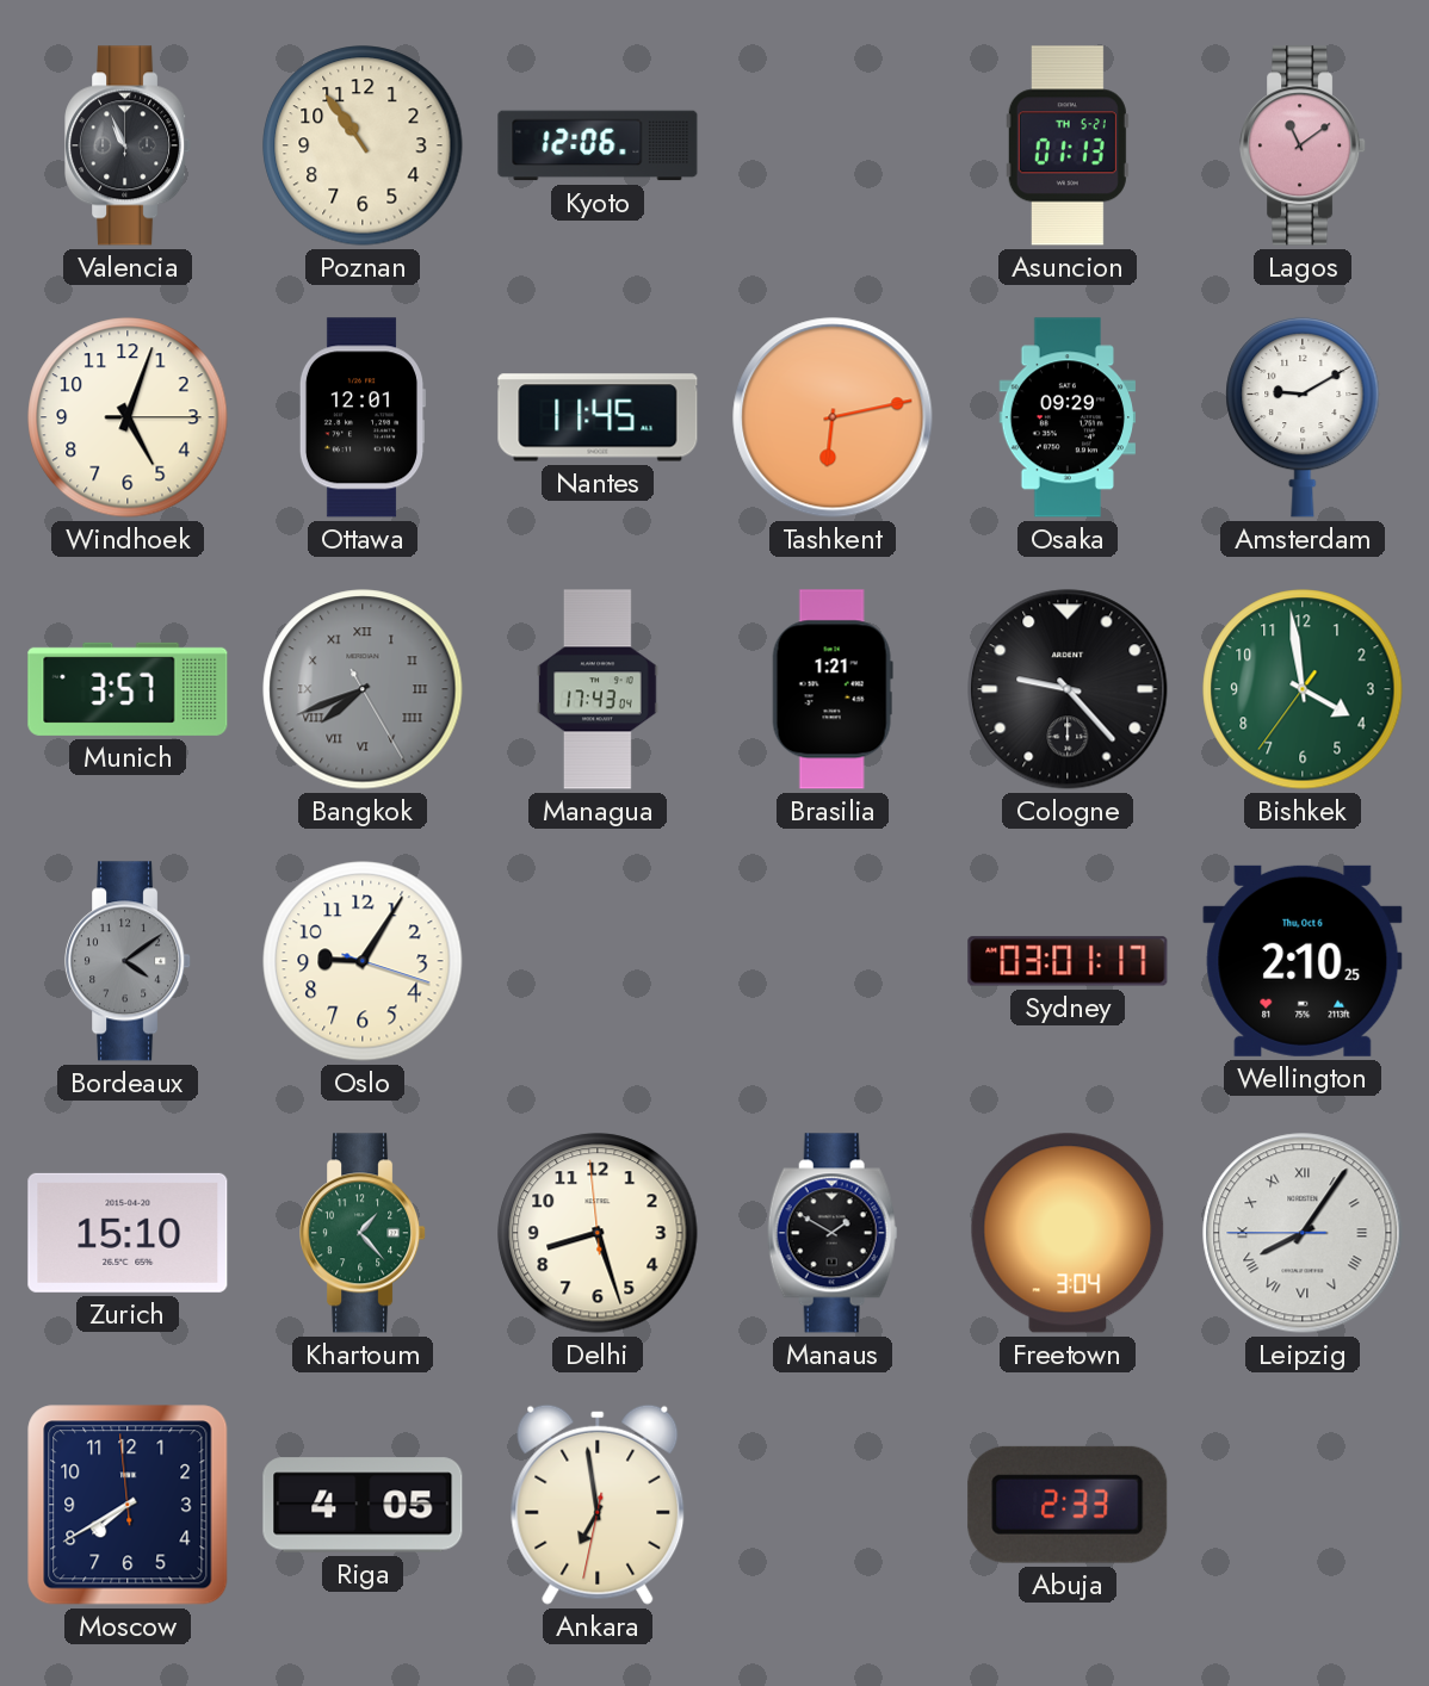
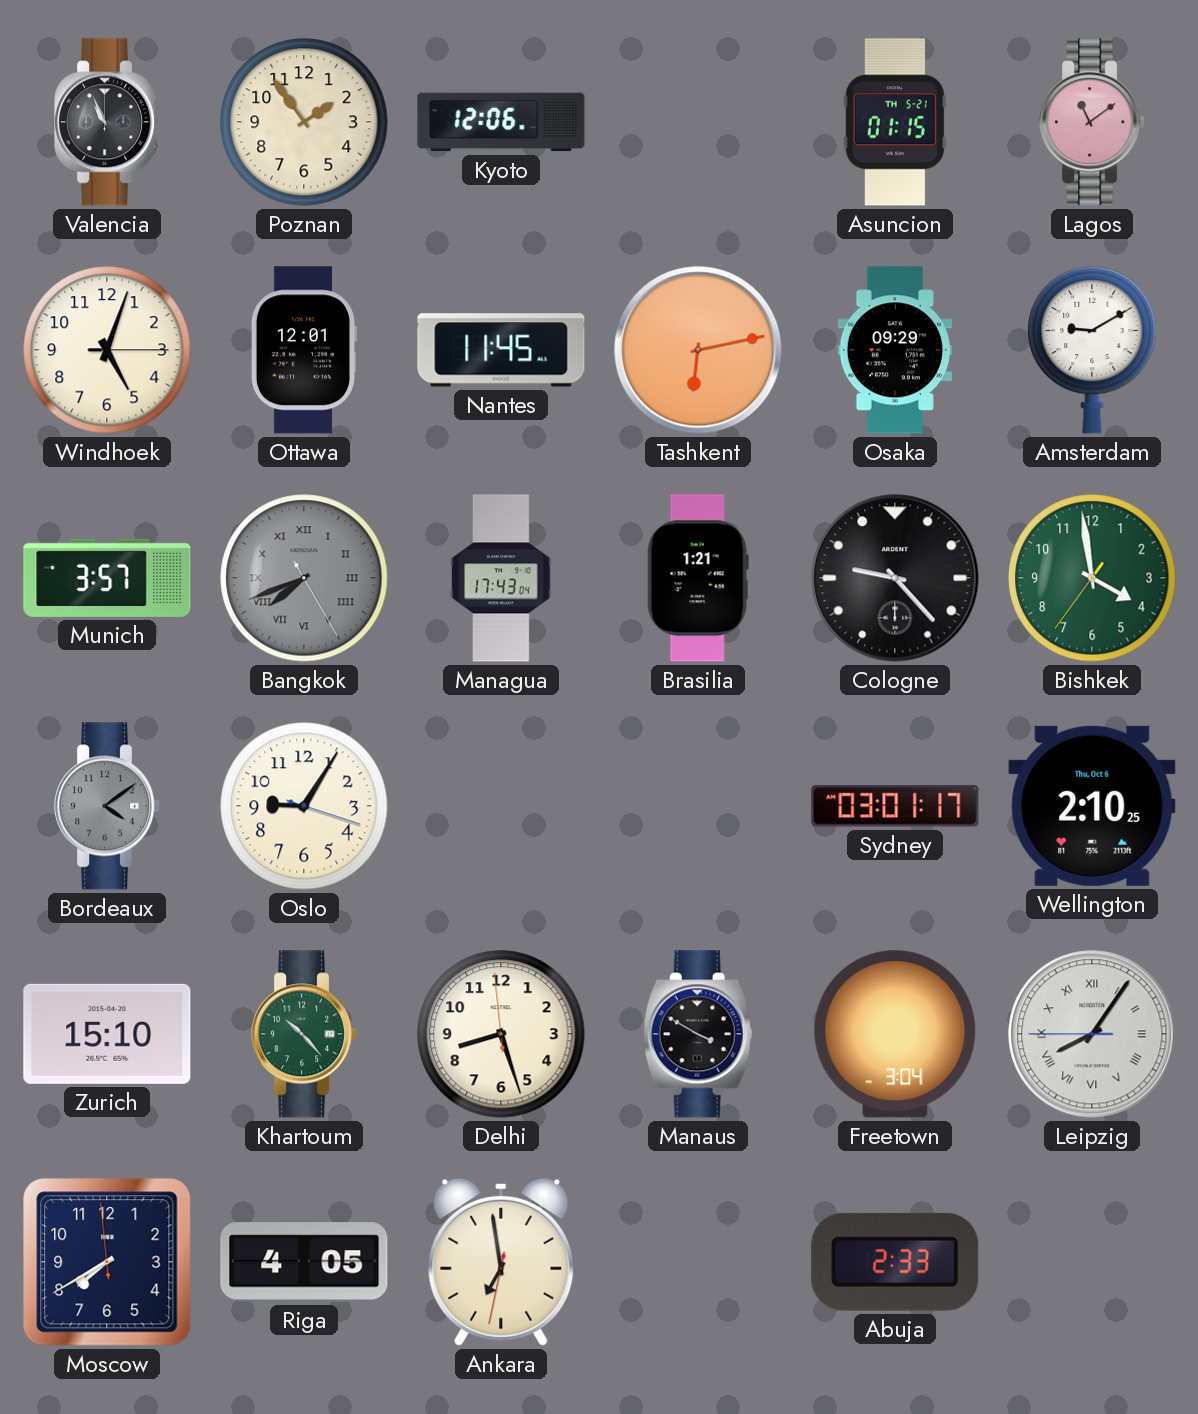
Poznan: 10:54 -> 1:54 (304, 122)
Asuncion: 01:13 -> 01:15 (895, 122)
Khartoum: 1:23 -> 10:23 (305, 1034)
Manaus: 1:50 -> 3:50 (698, 1034)
